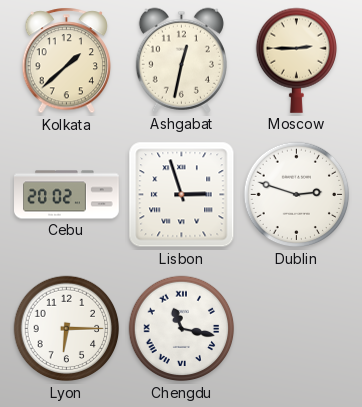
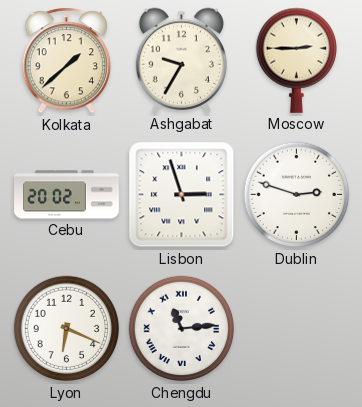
Ashgabat: 12:32 -> 9:35 (181, 60)
Lyon: 6:15 -> 6:19 (67, 329)
Chengdu: 11:17 -> 11:14 (182, 329)
